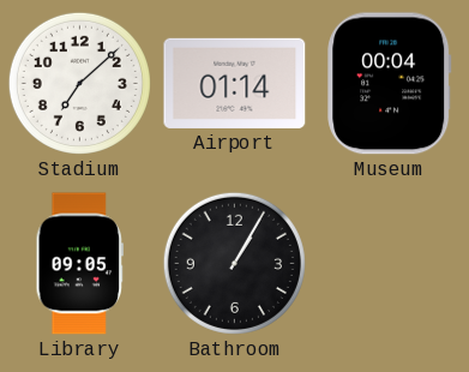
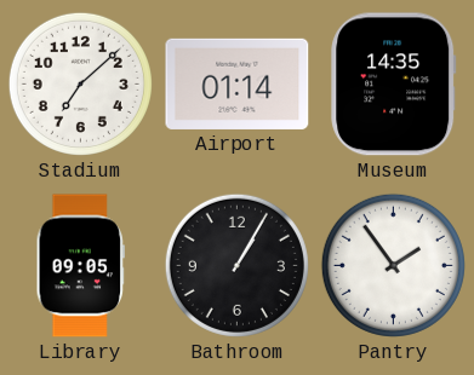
Museum: 00:04 -> 14:35 (394, 85)
Pantry: none -> 1:54 (393, 265)
